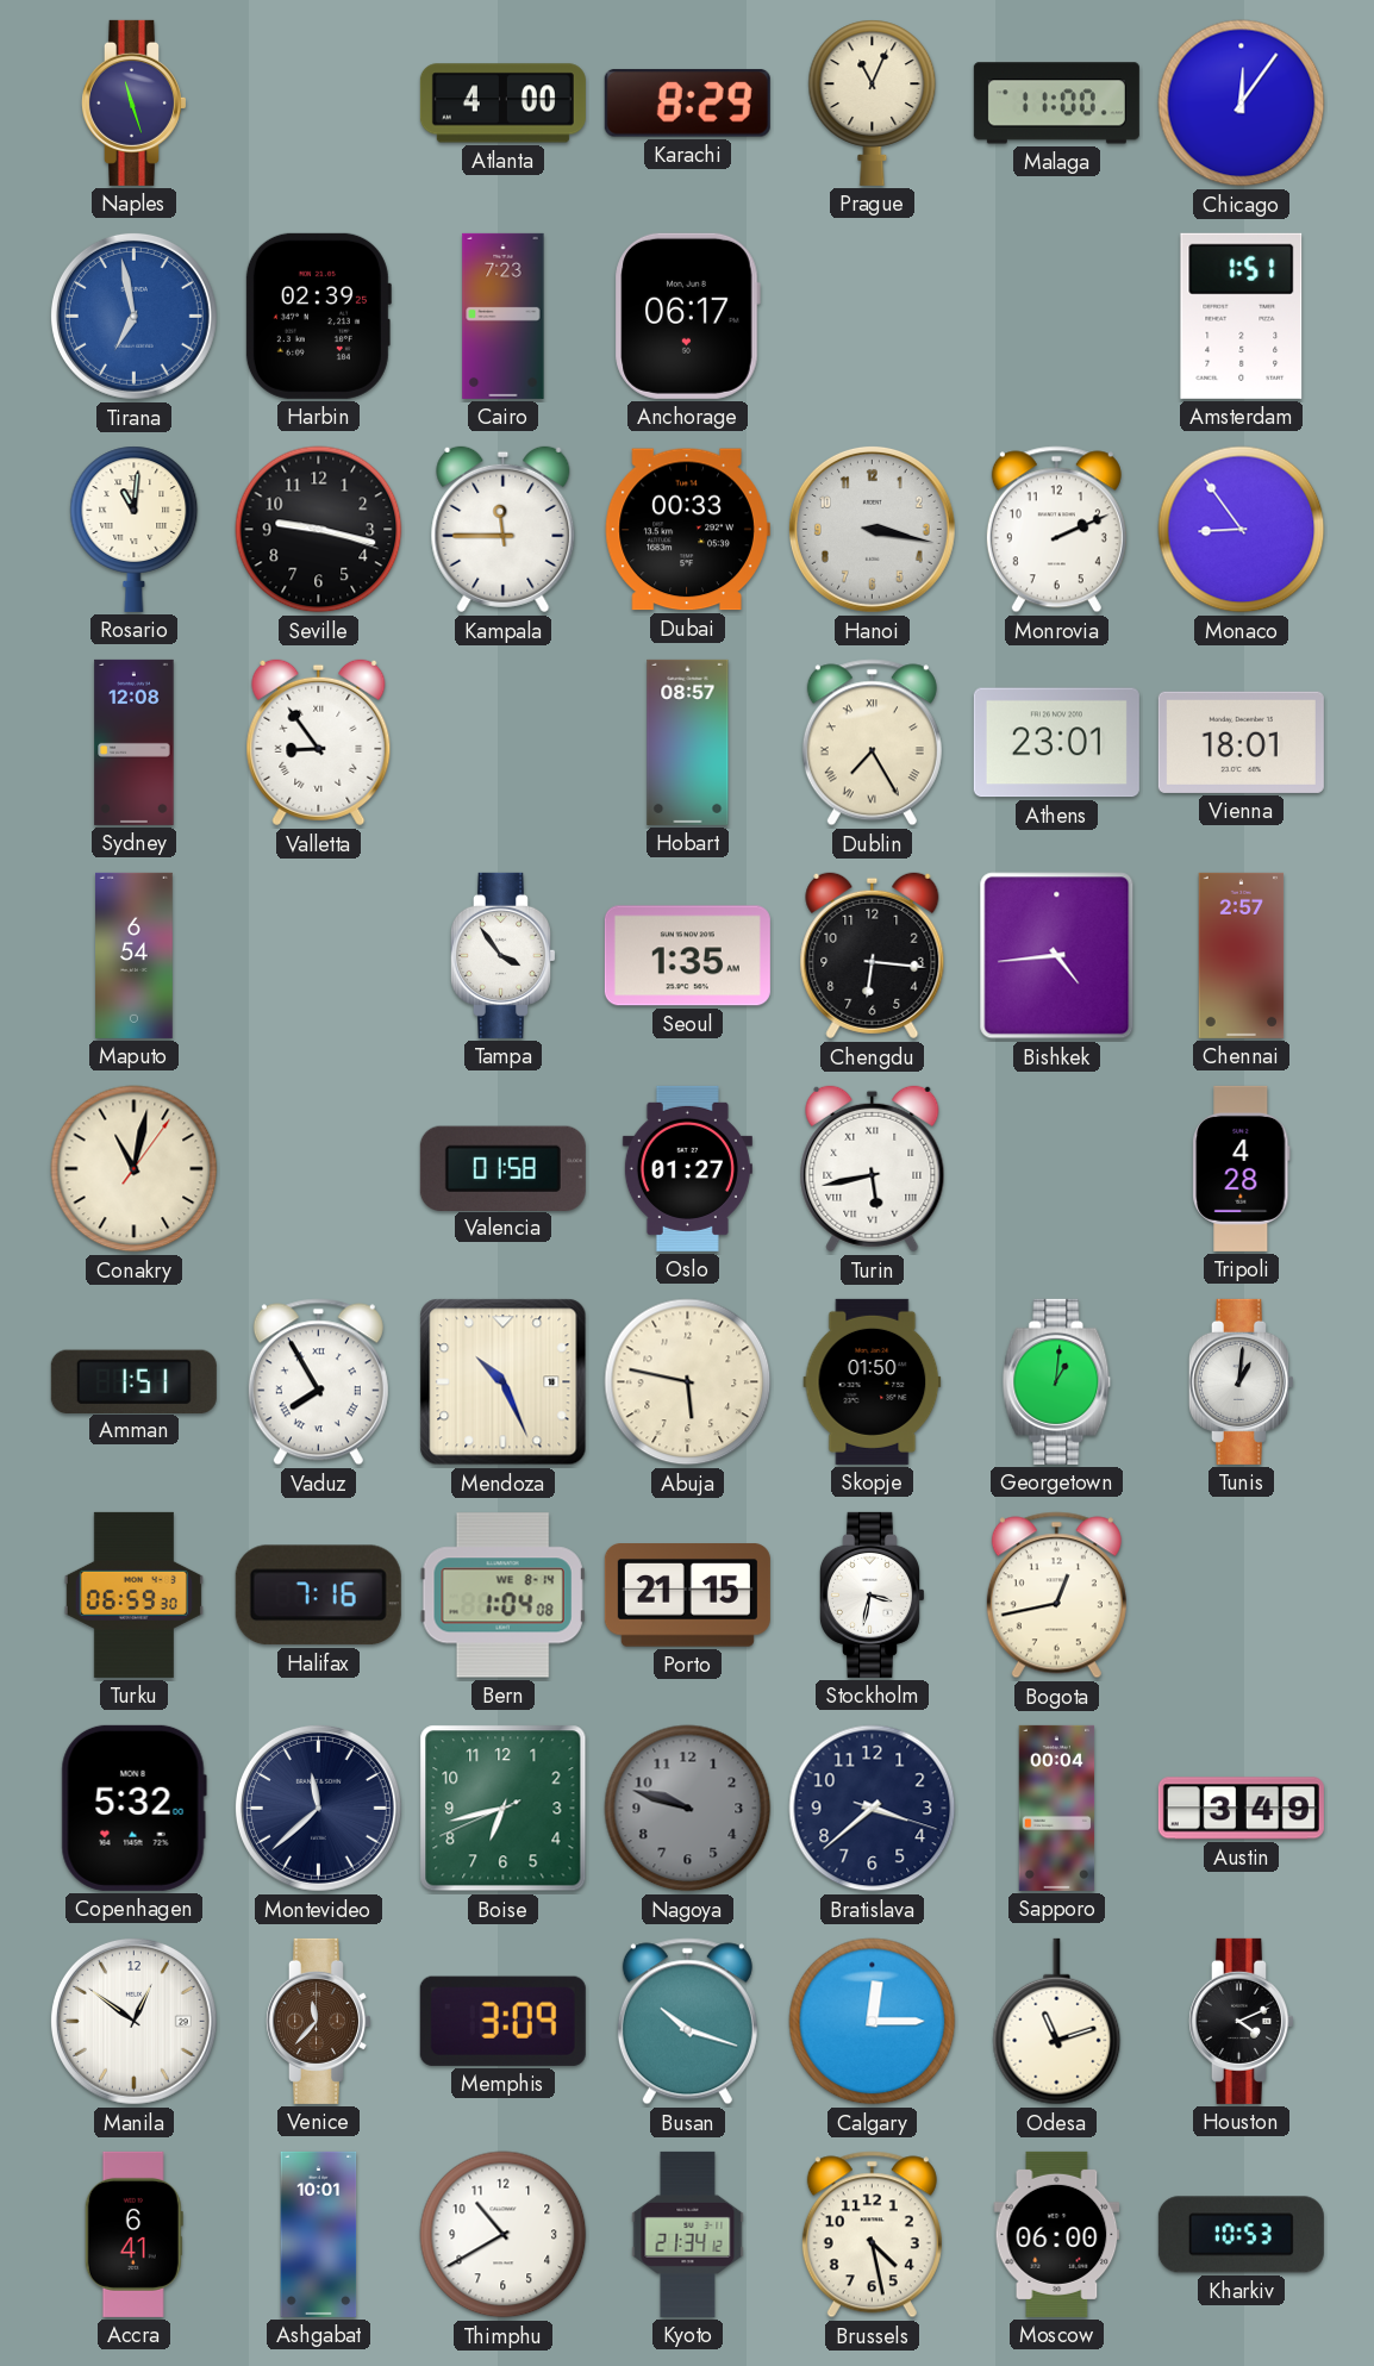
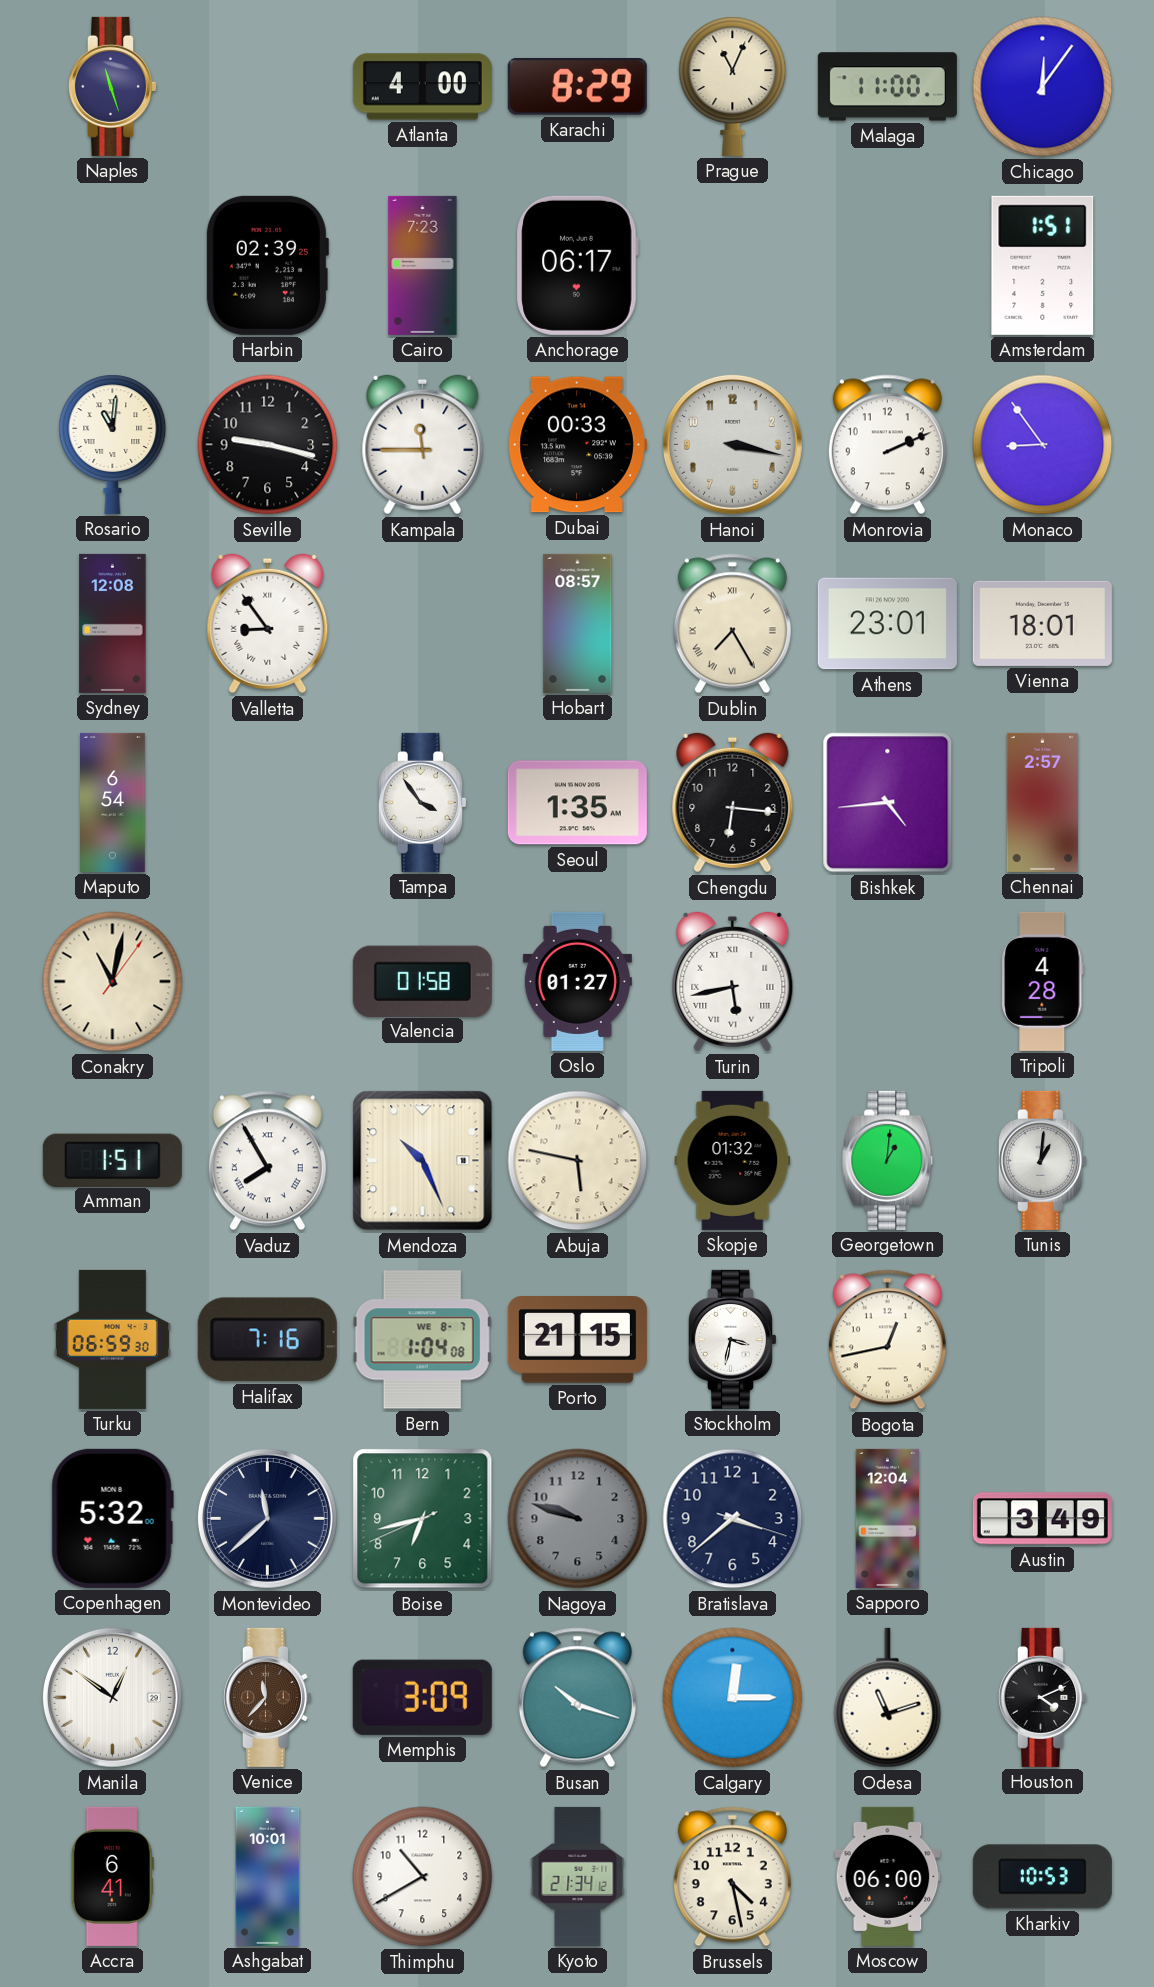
Tirana: 6:58 -> none (133, 316)
Skopje: 01:50 -> 01:32 (733, 1160)
Bern date: WE 8-14 -> WE 8-7 (422, 1340)
Sapporo: 00:04 -> 12:04 (888, 1518)
